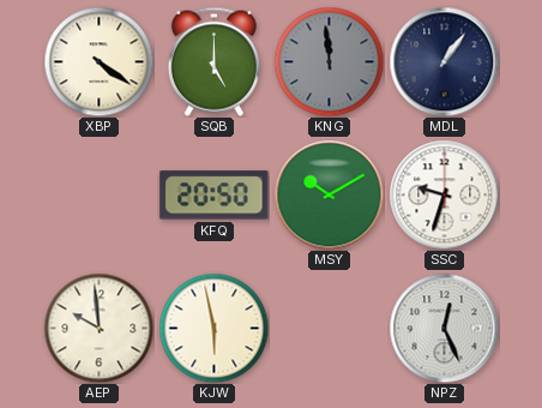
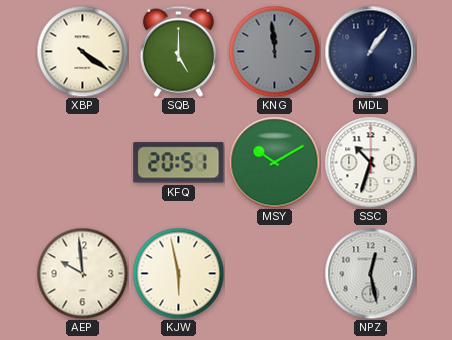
KFQ: 20:50 -> 20:51 (179, 163)
SSC: 9:33 -> 10:33 (370, 162)
NPZ: 12:26 -> 12:28 (370, 273)
